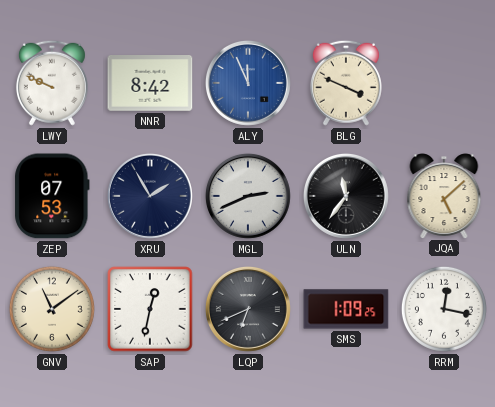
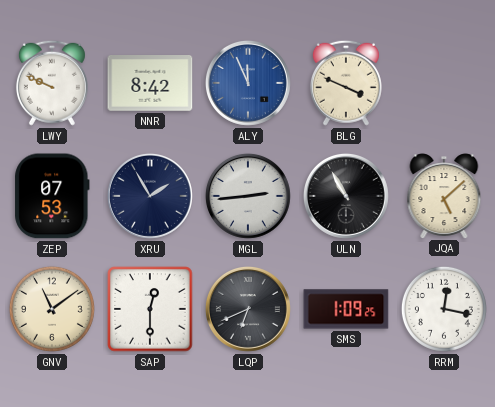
MGL: 2:41 -> 2:44 (248, 196)
ULN: 11:36 -> 10:55 (346, 196)
SAP: 12:32 -> 12:30 (150, 309)
